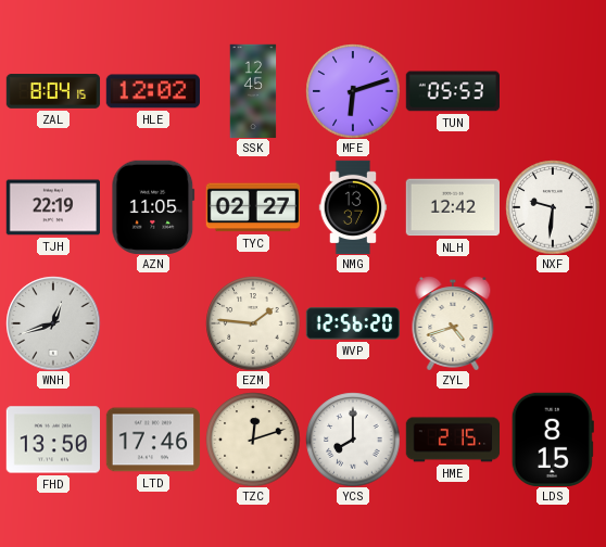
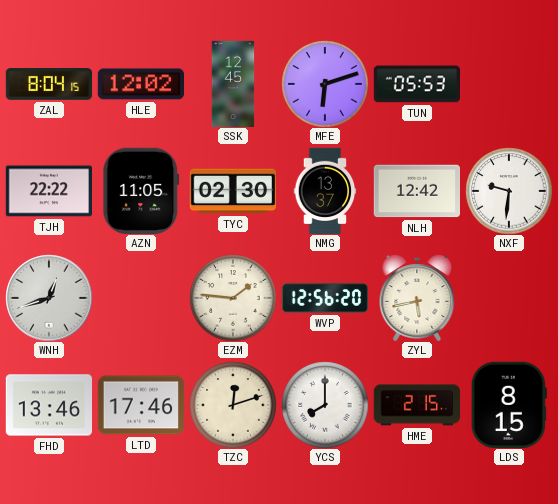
TJH: 22:19 -> 22:22 (48, 191)
TYC: 02:27 -> 02:30 (232, 191)
ZYL: 4:42 -> 5:43 (417, 298)
FHD: 13:50 -> 13:46 (48, 405)
